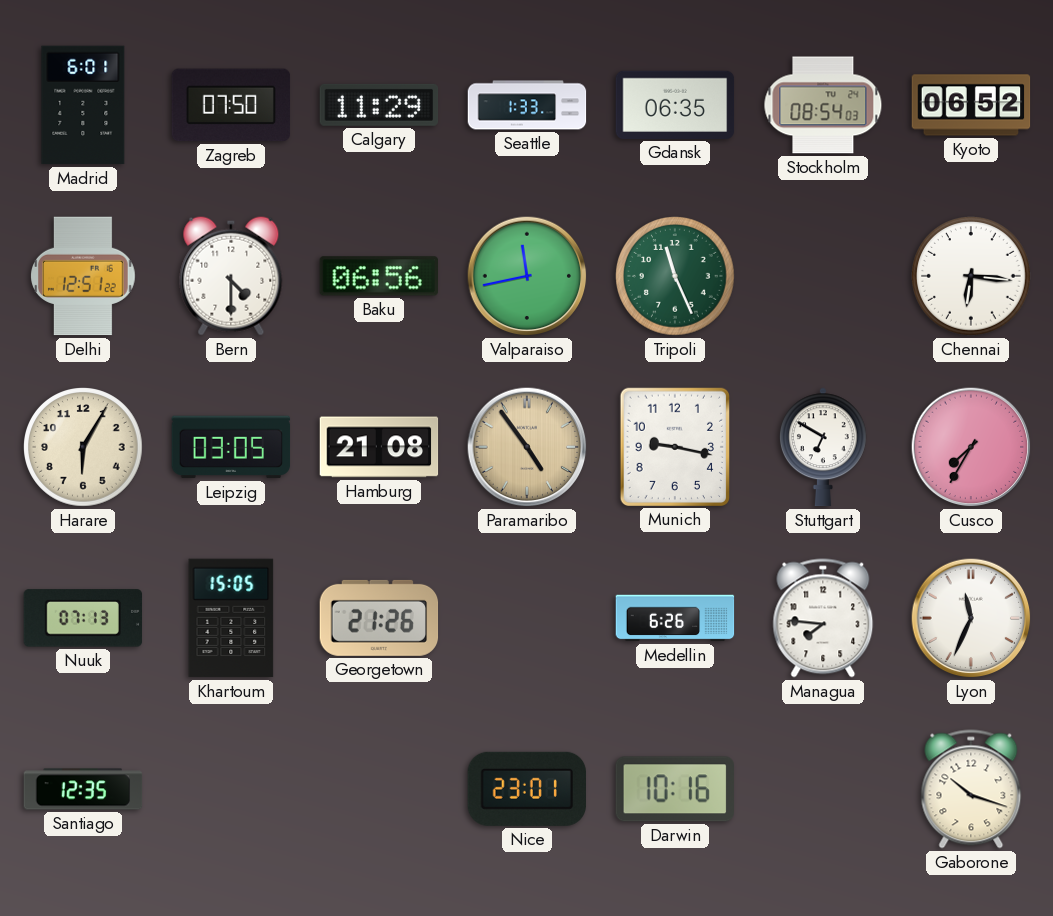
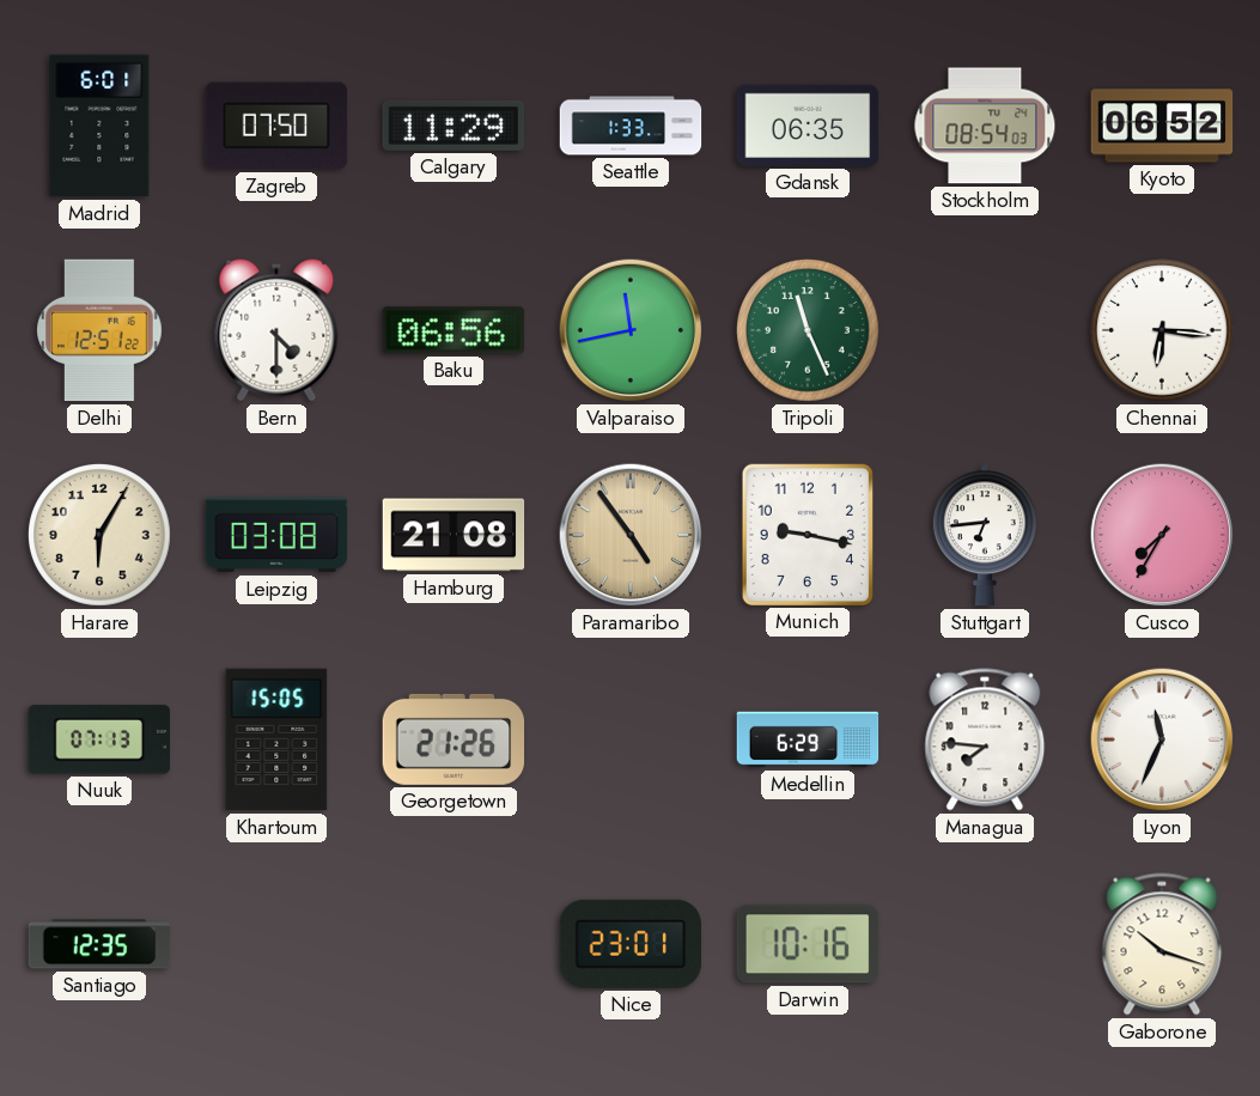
Leipzig: 03:05 -> 03:08 (276, 535)
Stuttgart: 6:50 -> 6:44 (985, 535)
Medellin: 6:26 -> 6:29 (808, 739)
